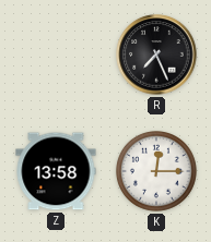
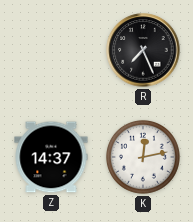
Z: 13:58 -> 14:37 (51, 157)
K: 12:15 -> 12:13 (143, 157)
